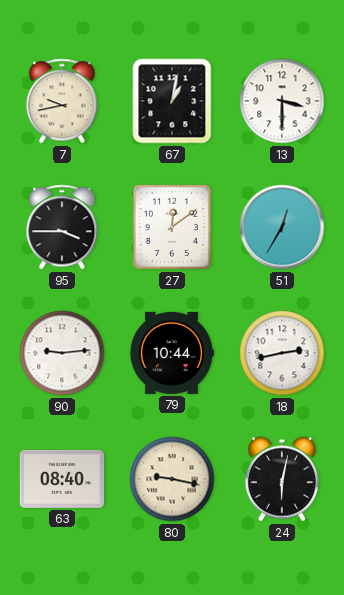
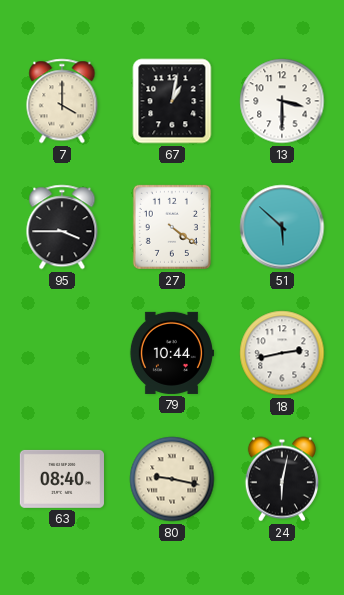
7: 9:43 -> 4:00 (62, 101)
27: 12:09 -> 4:21 (172, 227)
51: 12:35 -> 5:52 (282, 227)
90: 9:14 -> none (62, 353)
